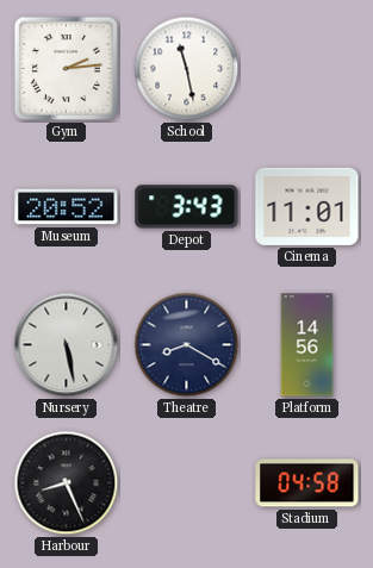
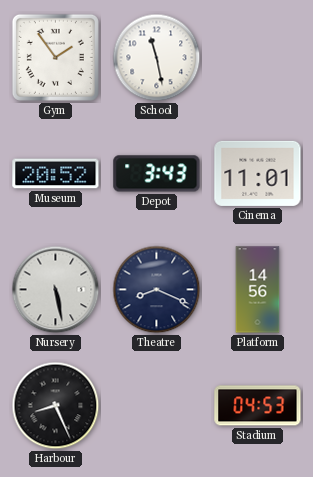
Gym: 2:14 -> 1:54 (55, 57)
Theatre: 8:20 -> 8:19 (157, 290)
Stadium: 04:58 -> 04:53 (258, 406)
